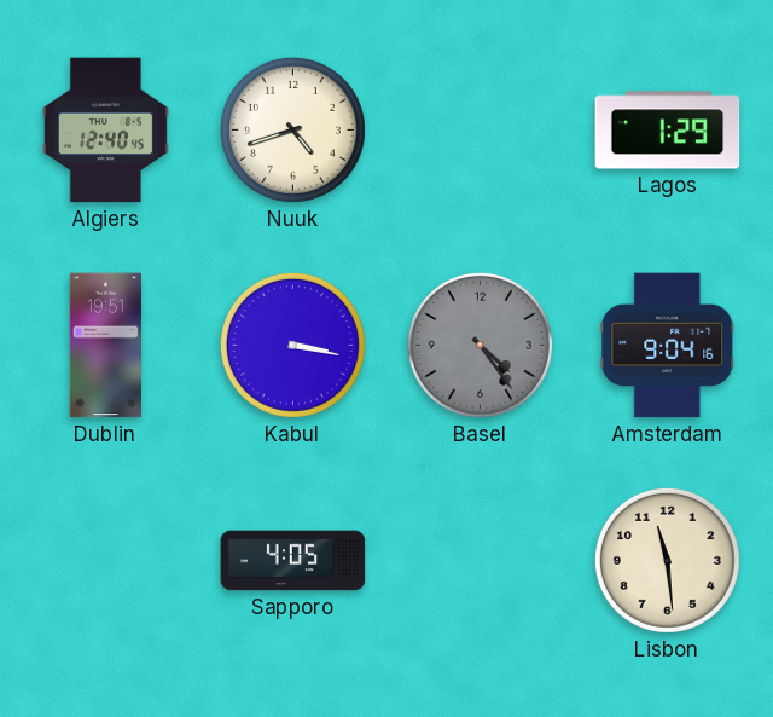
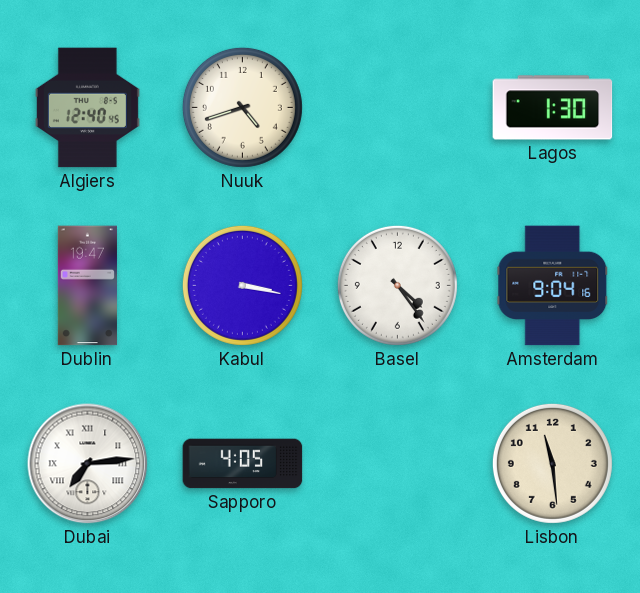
Lagos: 1:29 -> 1:30 (553, 108)
Dublin: 19:51 -> 19:47 (87, 286)
Basel dial: grey -> white (397, 285)
Dubai: none -> 7:14 (88, 464)
